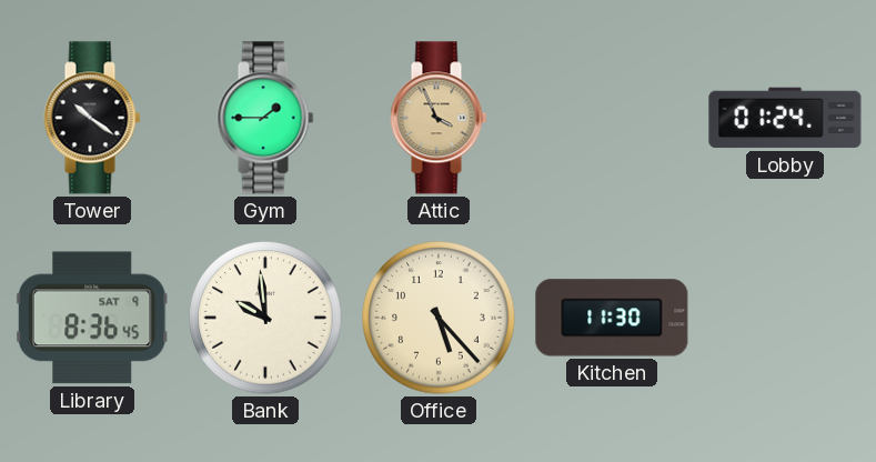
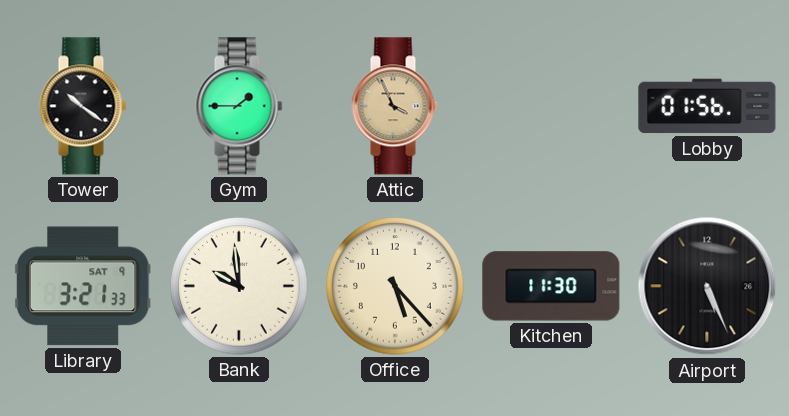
Lobby: 01:24 -> 01:56 (707, 106)
Library: 8:36 -> 3:21 (83, 286)
Airport: none -> 5:26 (707, 286)
